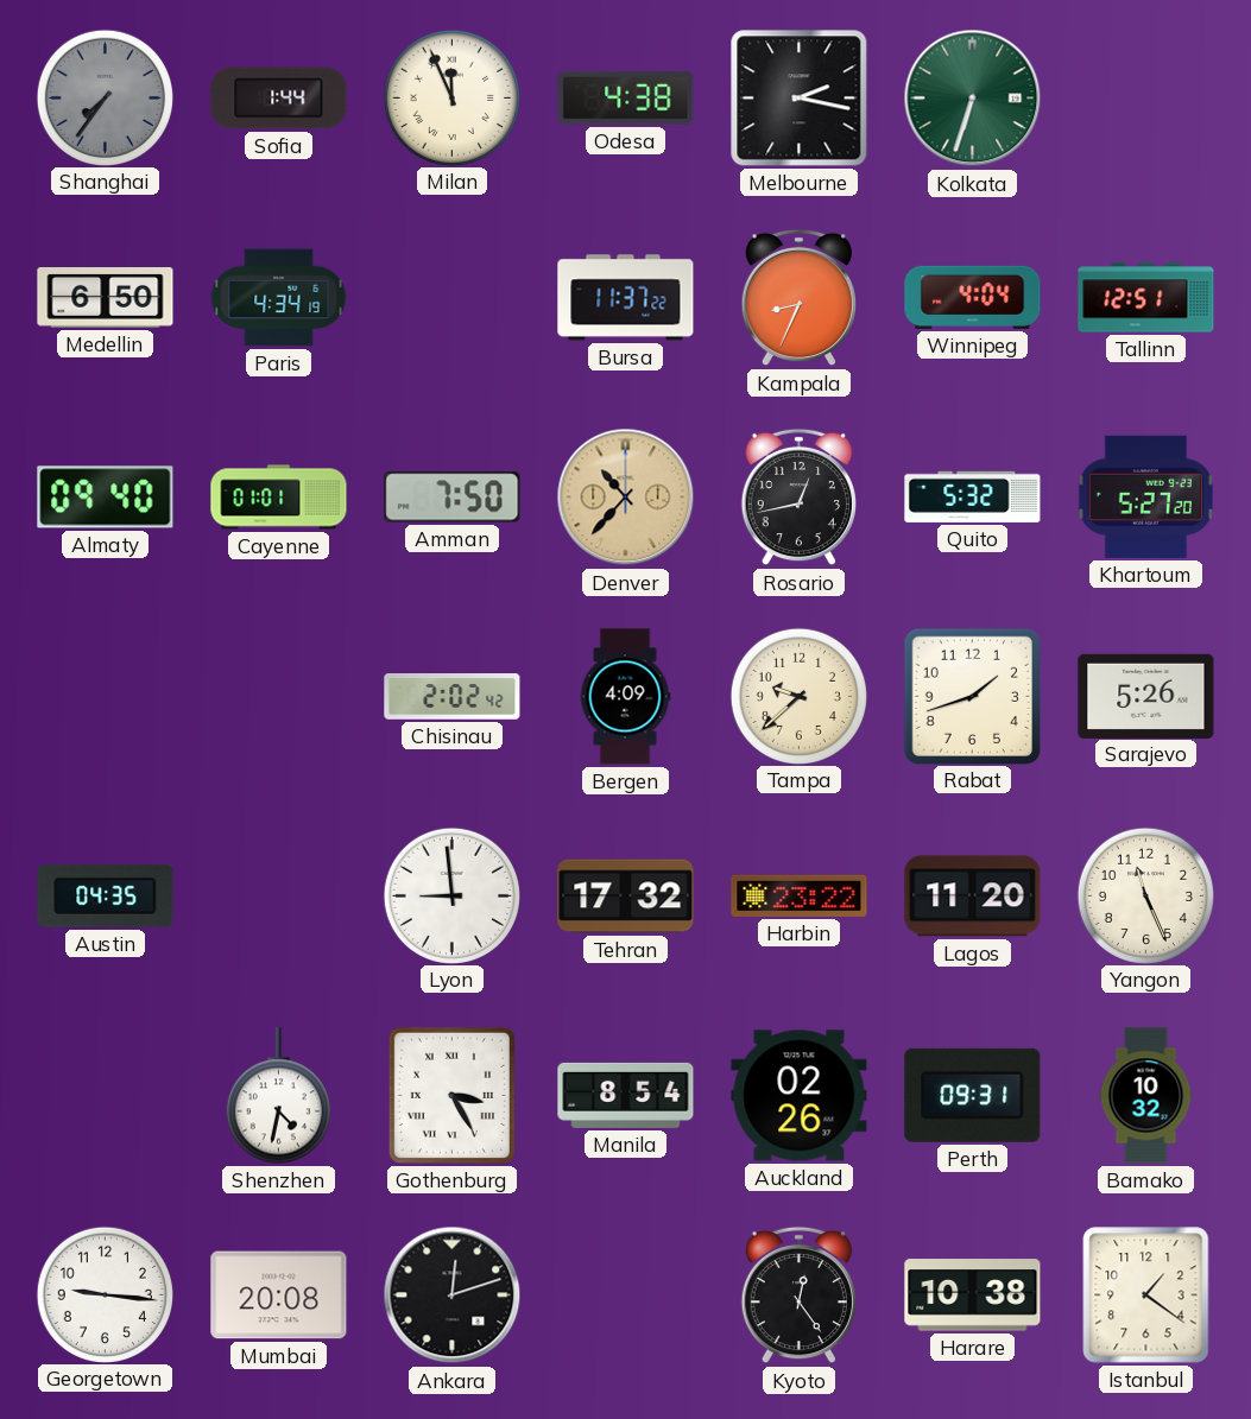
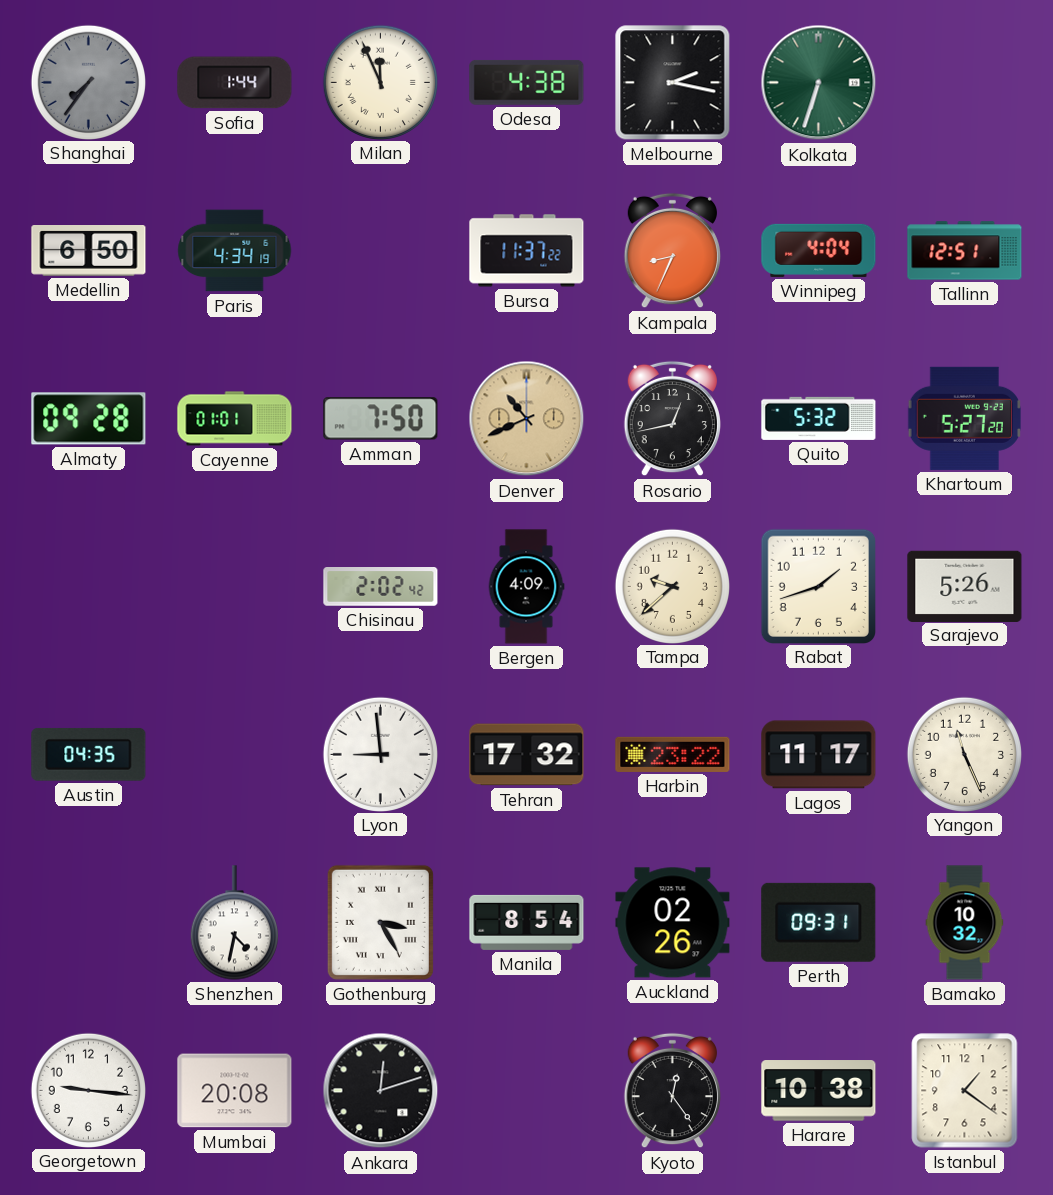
Almaty: 09:40 -> 09:28 (89, 419)
Denver: 10:37 -> 10:41 (527, 419)
Lagos: 11:20 -> 11:17 (819, 755)
